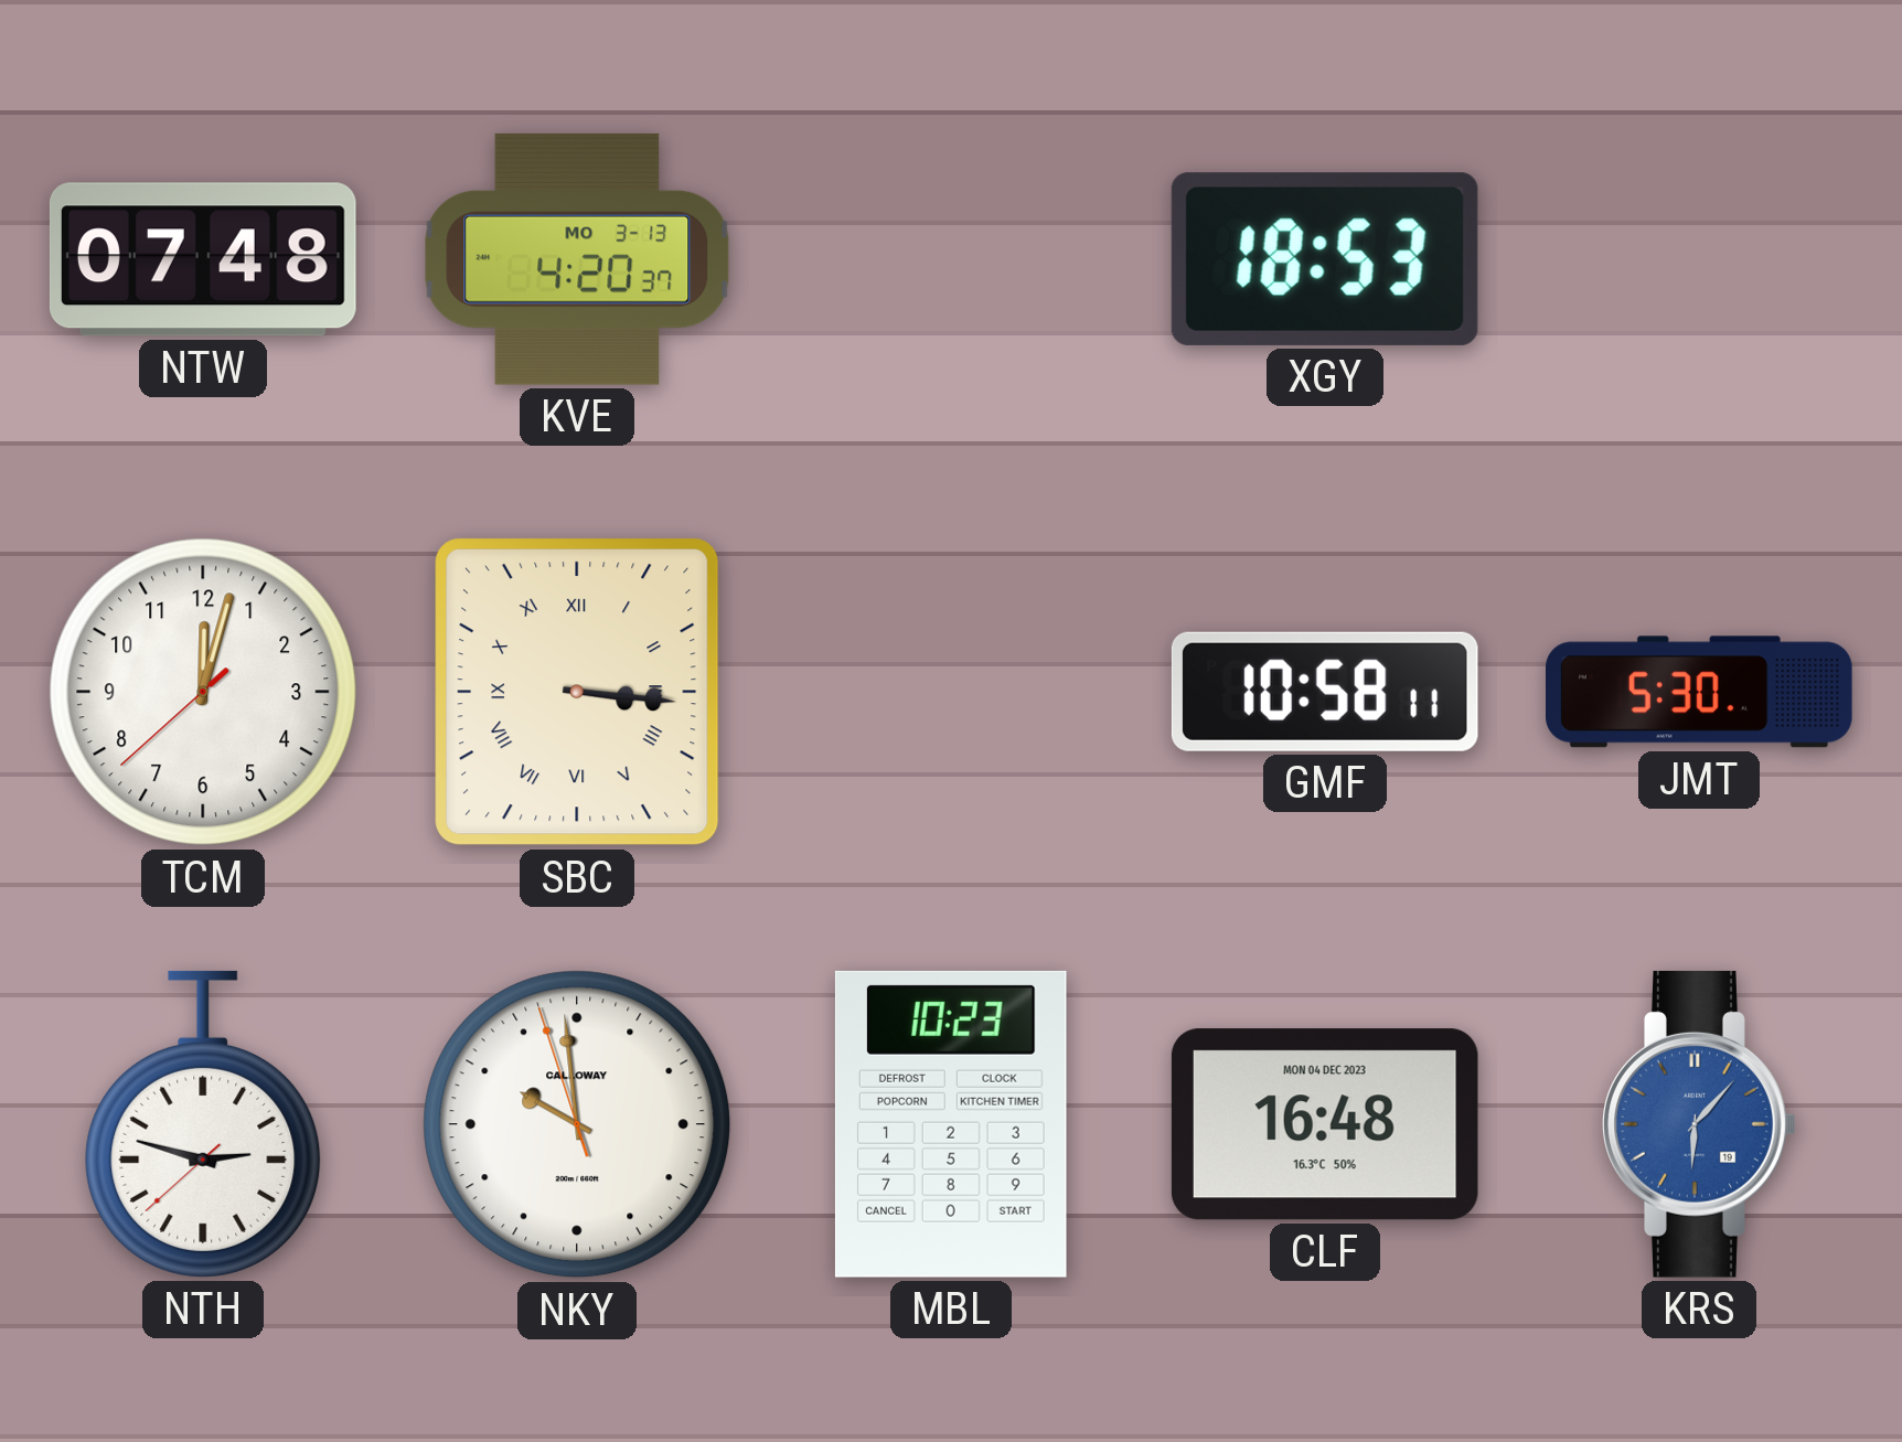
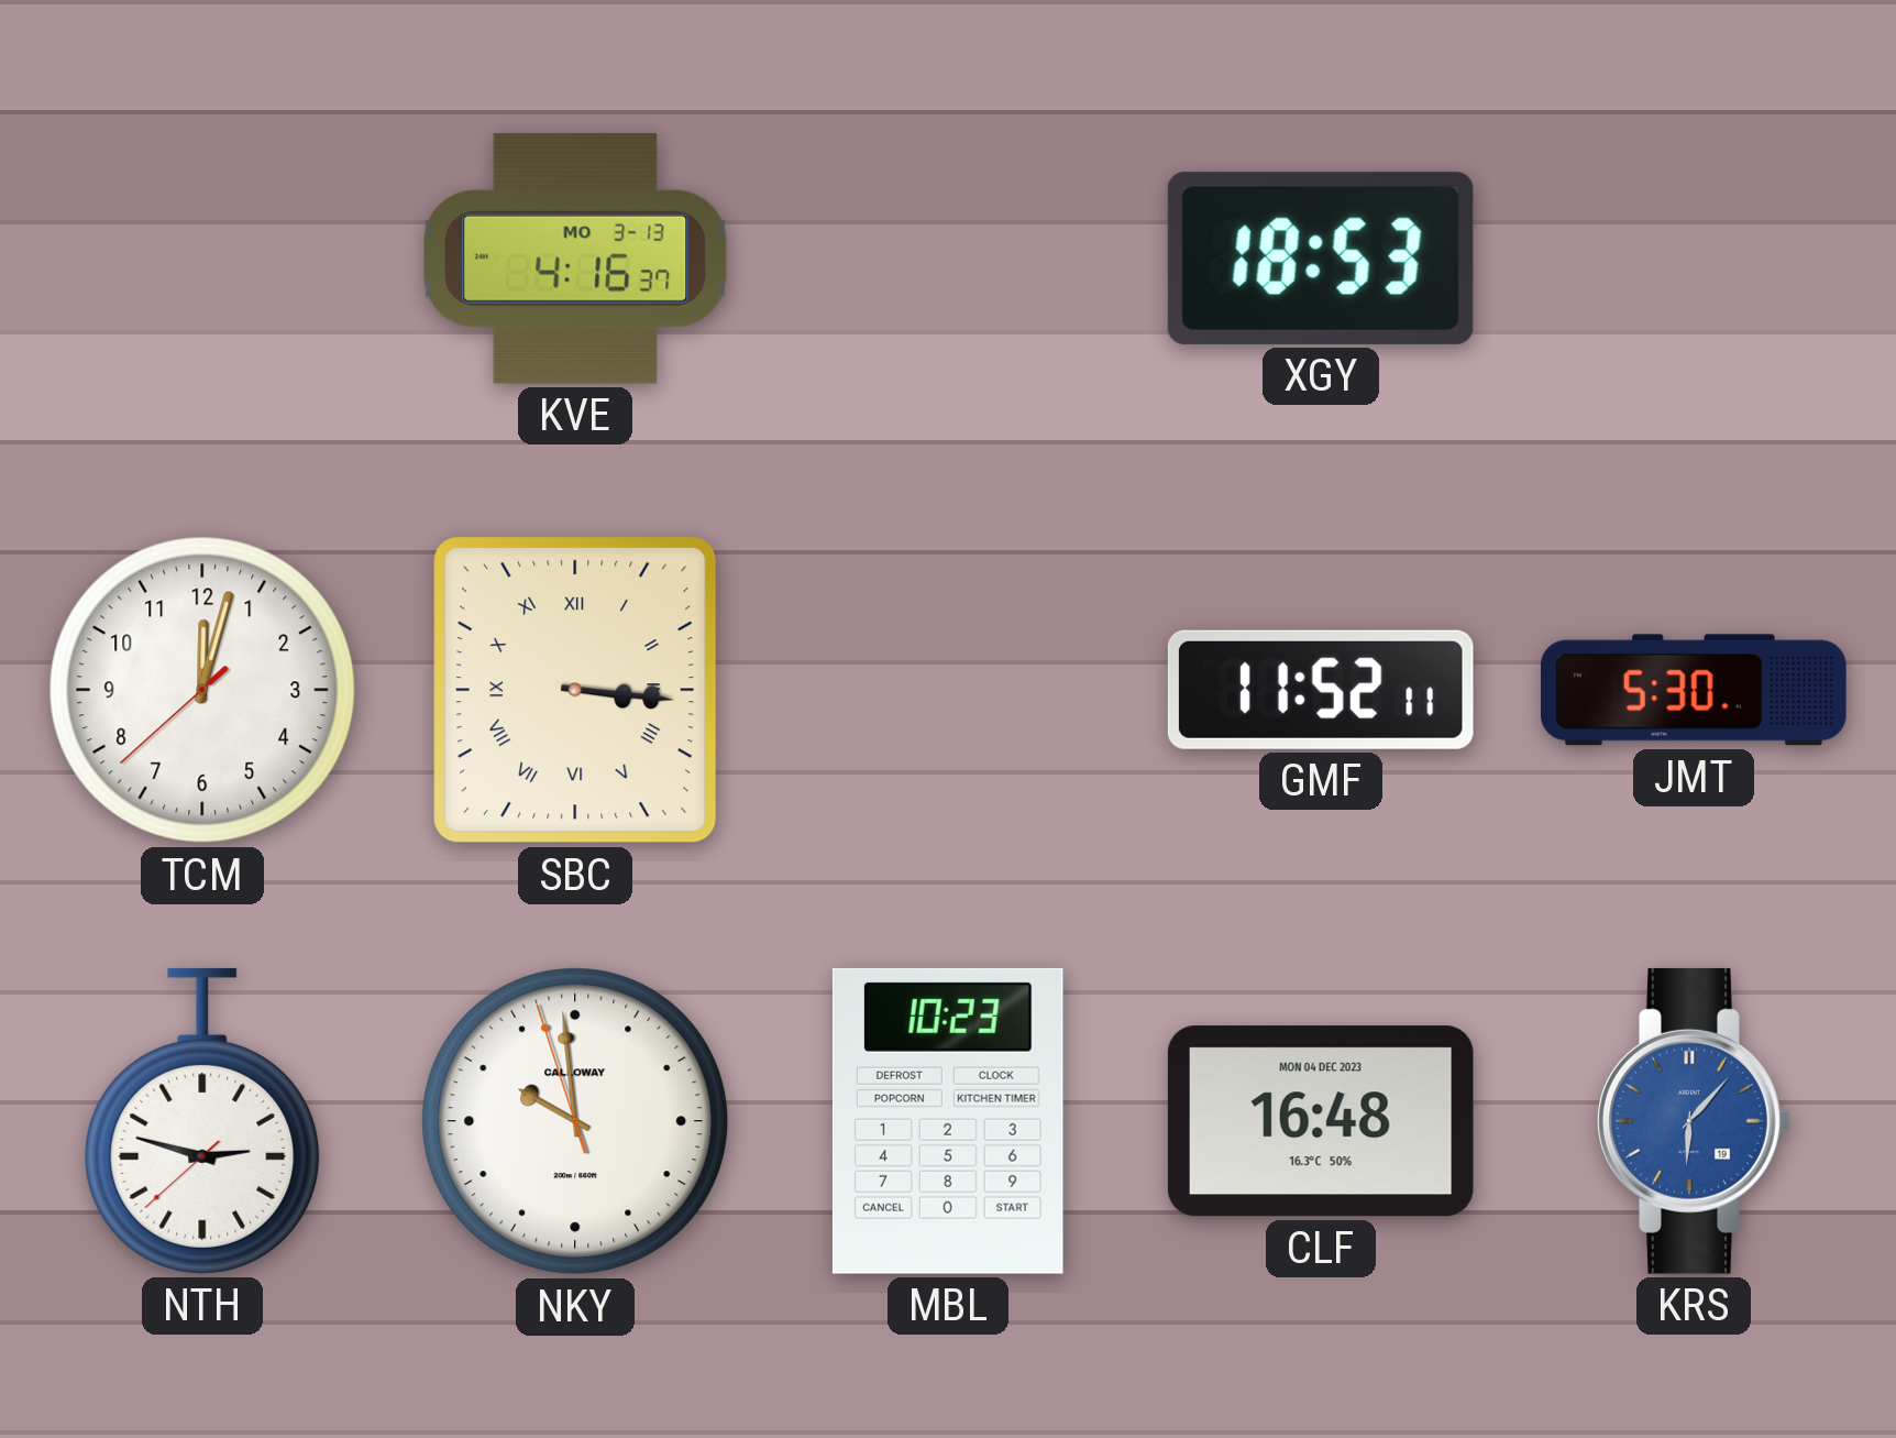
NTW: 07:48 -> none (203, 259)
KVE: 4:20 -> 4:16 (575, 259)
GMF: 10:58 -> 11:52 (1321, 690)
